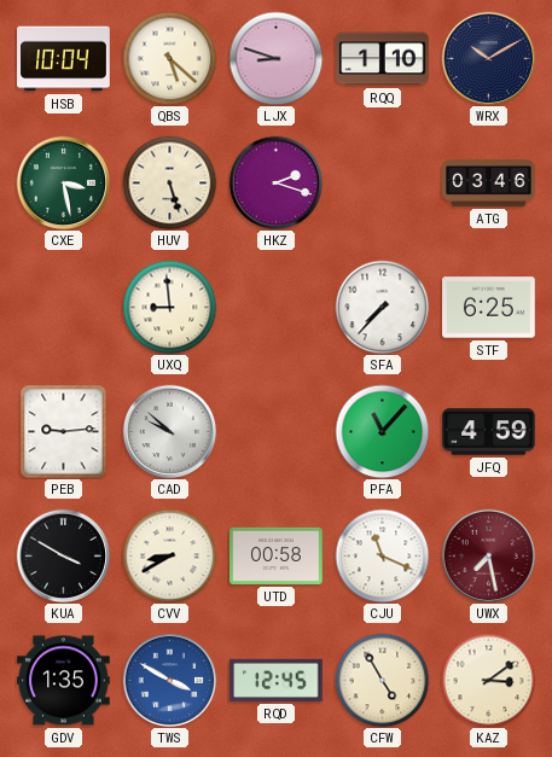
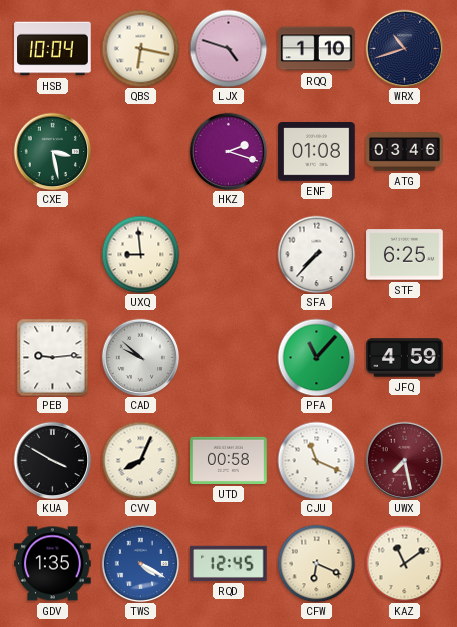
QBS: 5:22 -> 6:17 (140, 48)
LJX: 8:48 -> 4:48 (228, 48)
WRX: 10:10 -> 10:42 (404, 48)
HUV: 5:27 -> none (169, 182)
ENF: none -> 01:08 (317, 152)
CVV: 8:40 -> 8:04 (140, 460)
TWS: 3:50 -> 4:20 (140, 563)
CFW: 4:55 -> 6:19 (316, 563)
KAZ: 3:09 -> 11:09 (404, 563)
